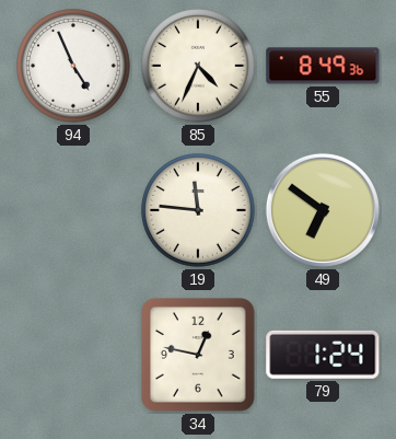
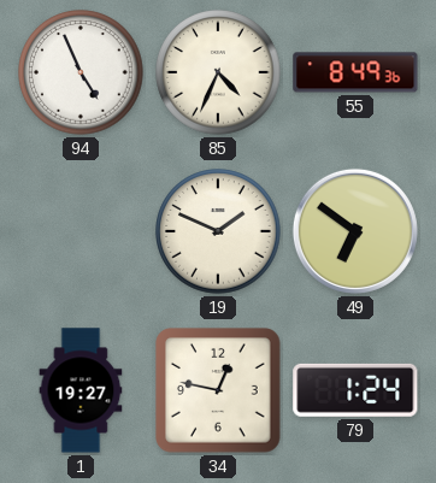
19: 11:46 -> 1:49 (218, 231)
1: none -> 19:27 (81, 390)
